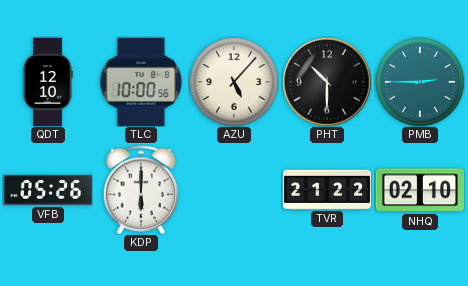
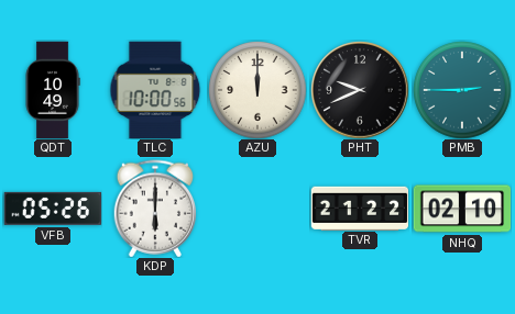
QDT: 12:10 -> 10:49 (53, 90)
AZU: 5:07 -> 12:00 (257, 90)
PHT: 10:30 -> 9:41 (360, 90)
